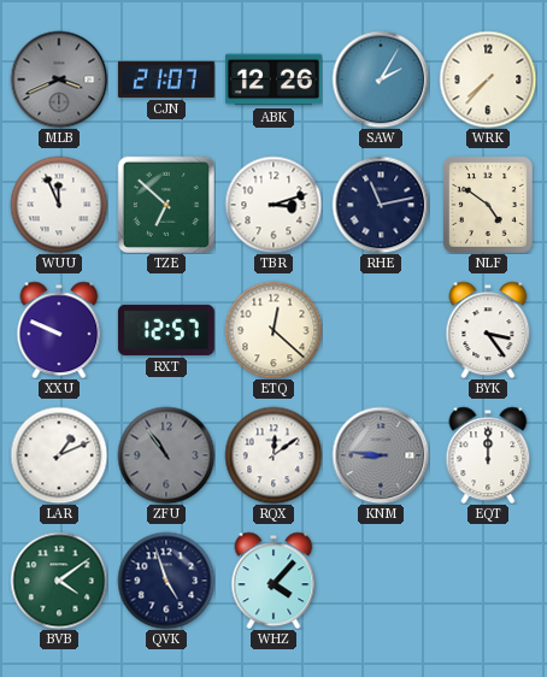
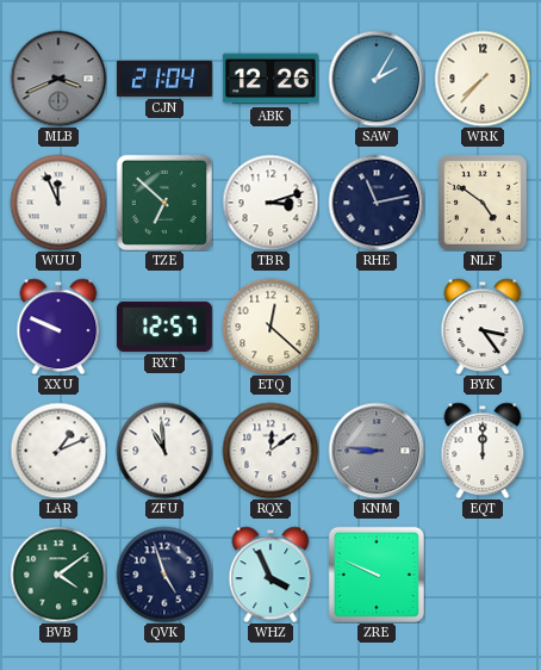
CJN: 21:07 -> 21:04 (164, 79)
ZFU: 10:54 -> 10:59 (164, 451)
ZFU dial: grey -> white (164, 451)
WHZ: 4:07 -> 3:56 (270, 575)
ZRE: none -> 9:49 (377, 575)
